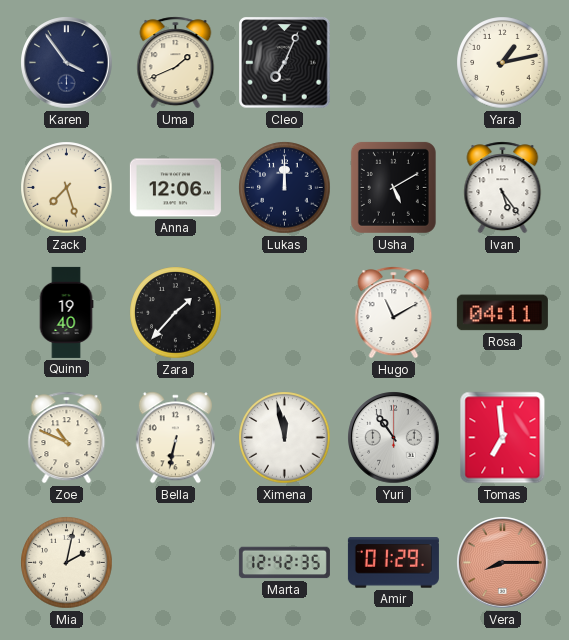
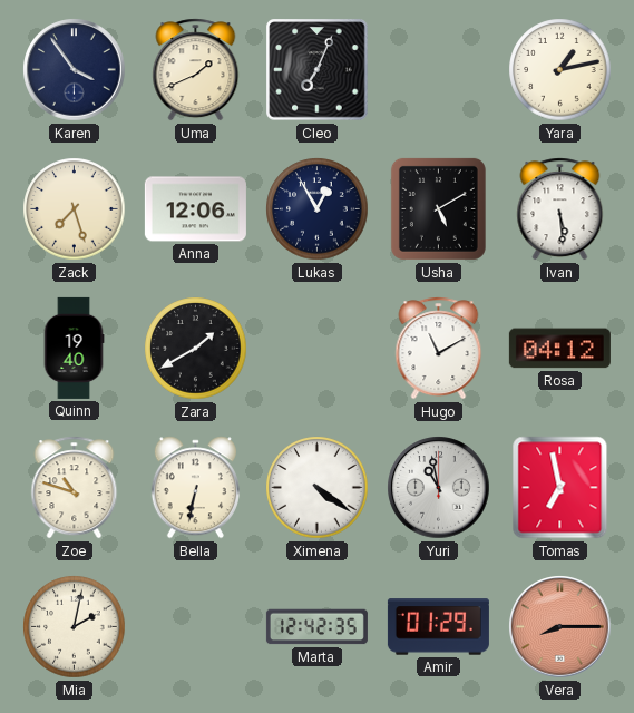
Lukas: 12:00 -> 12:55 (318, 209)
Ivan: 5:24 -> 5:29 (560, 209)
Zara: 1:37 -> 1:40 (196, 349)
Rosa: 04:11 -> 04:12 (559, 349)
Zoe: 10:49 -> 10:48 (75, 488)
Ximena: 11:58 -> 4:21 (318, 488)
Yuri: 10:54 -> 10:58 (439, 488)
Tomas: 6:59 -> 6:58 (560, 488)
